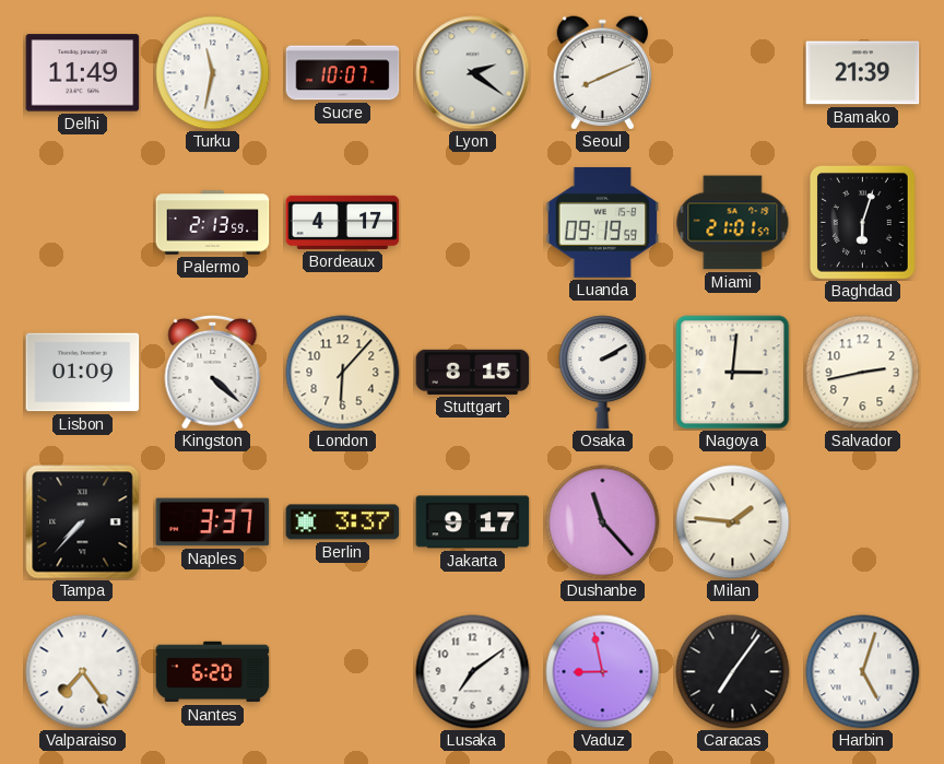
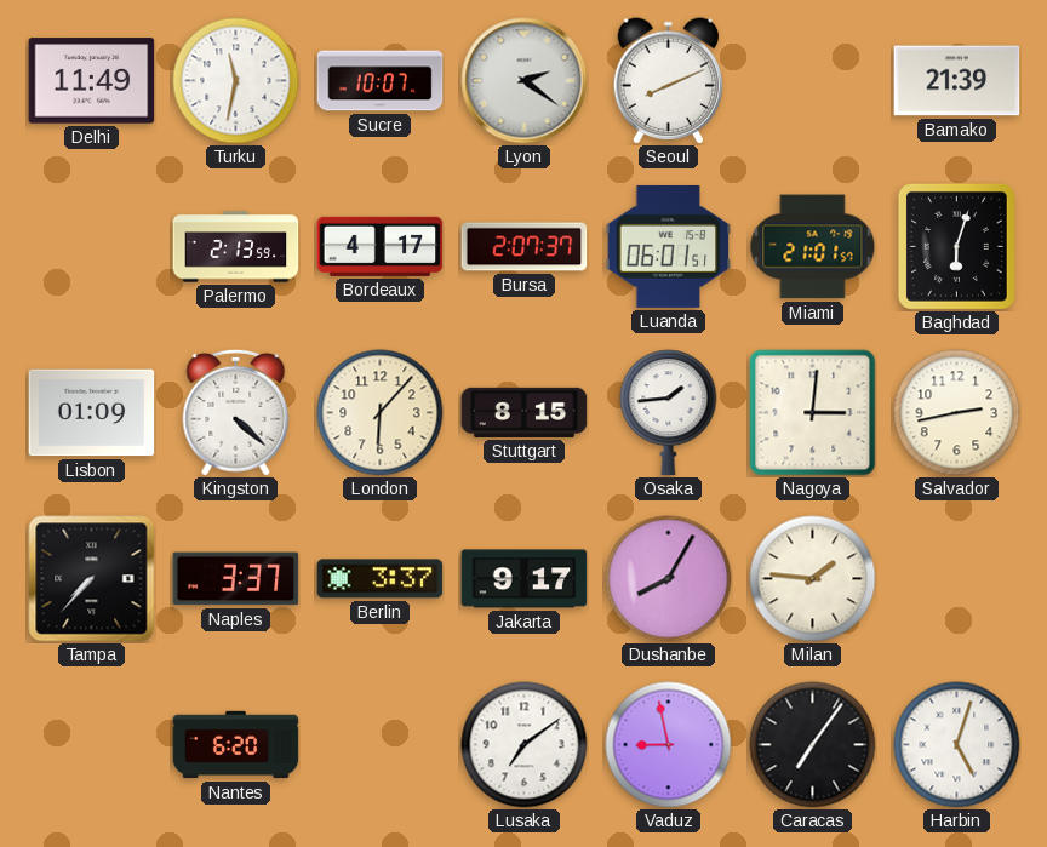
Bursa: none -> 2:07 (525, 247)
Luanda: 09:19 -> 06:01 (669, 246)
Osaka: 2:10 -> 1:44 (669, 413)
Dushanbe: 11:23 -> 8:05 (669, 579)
Valparaiso: 7:24 -> none (83, 672)
